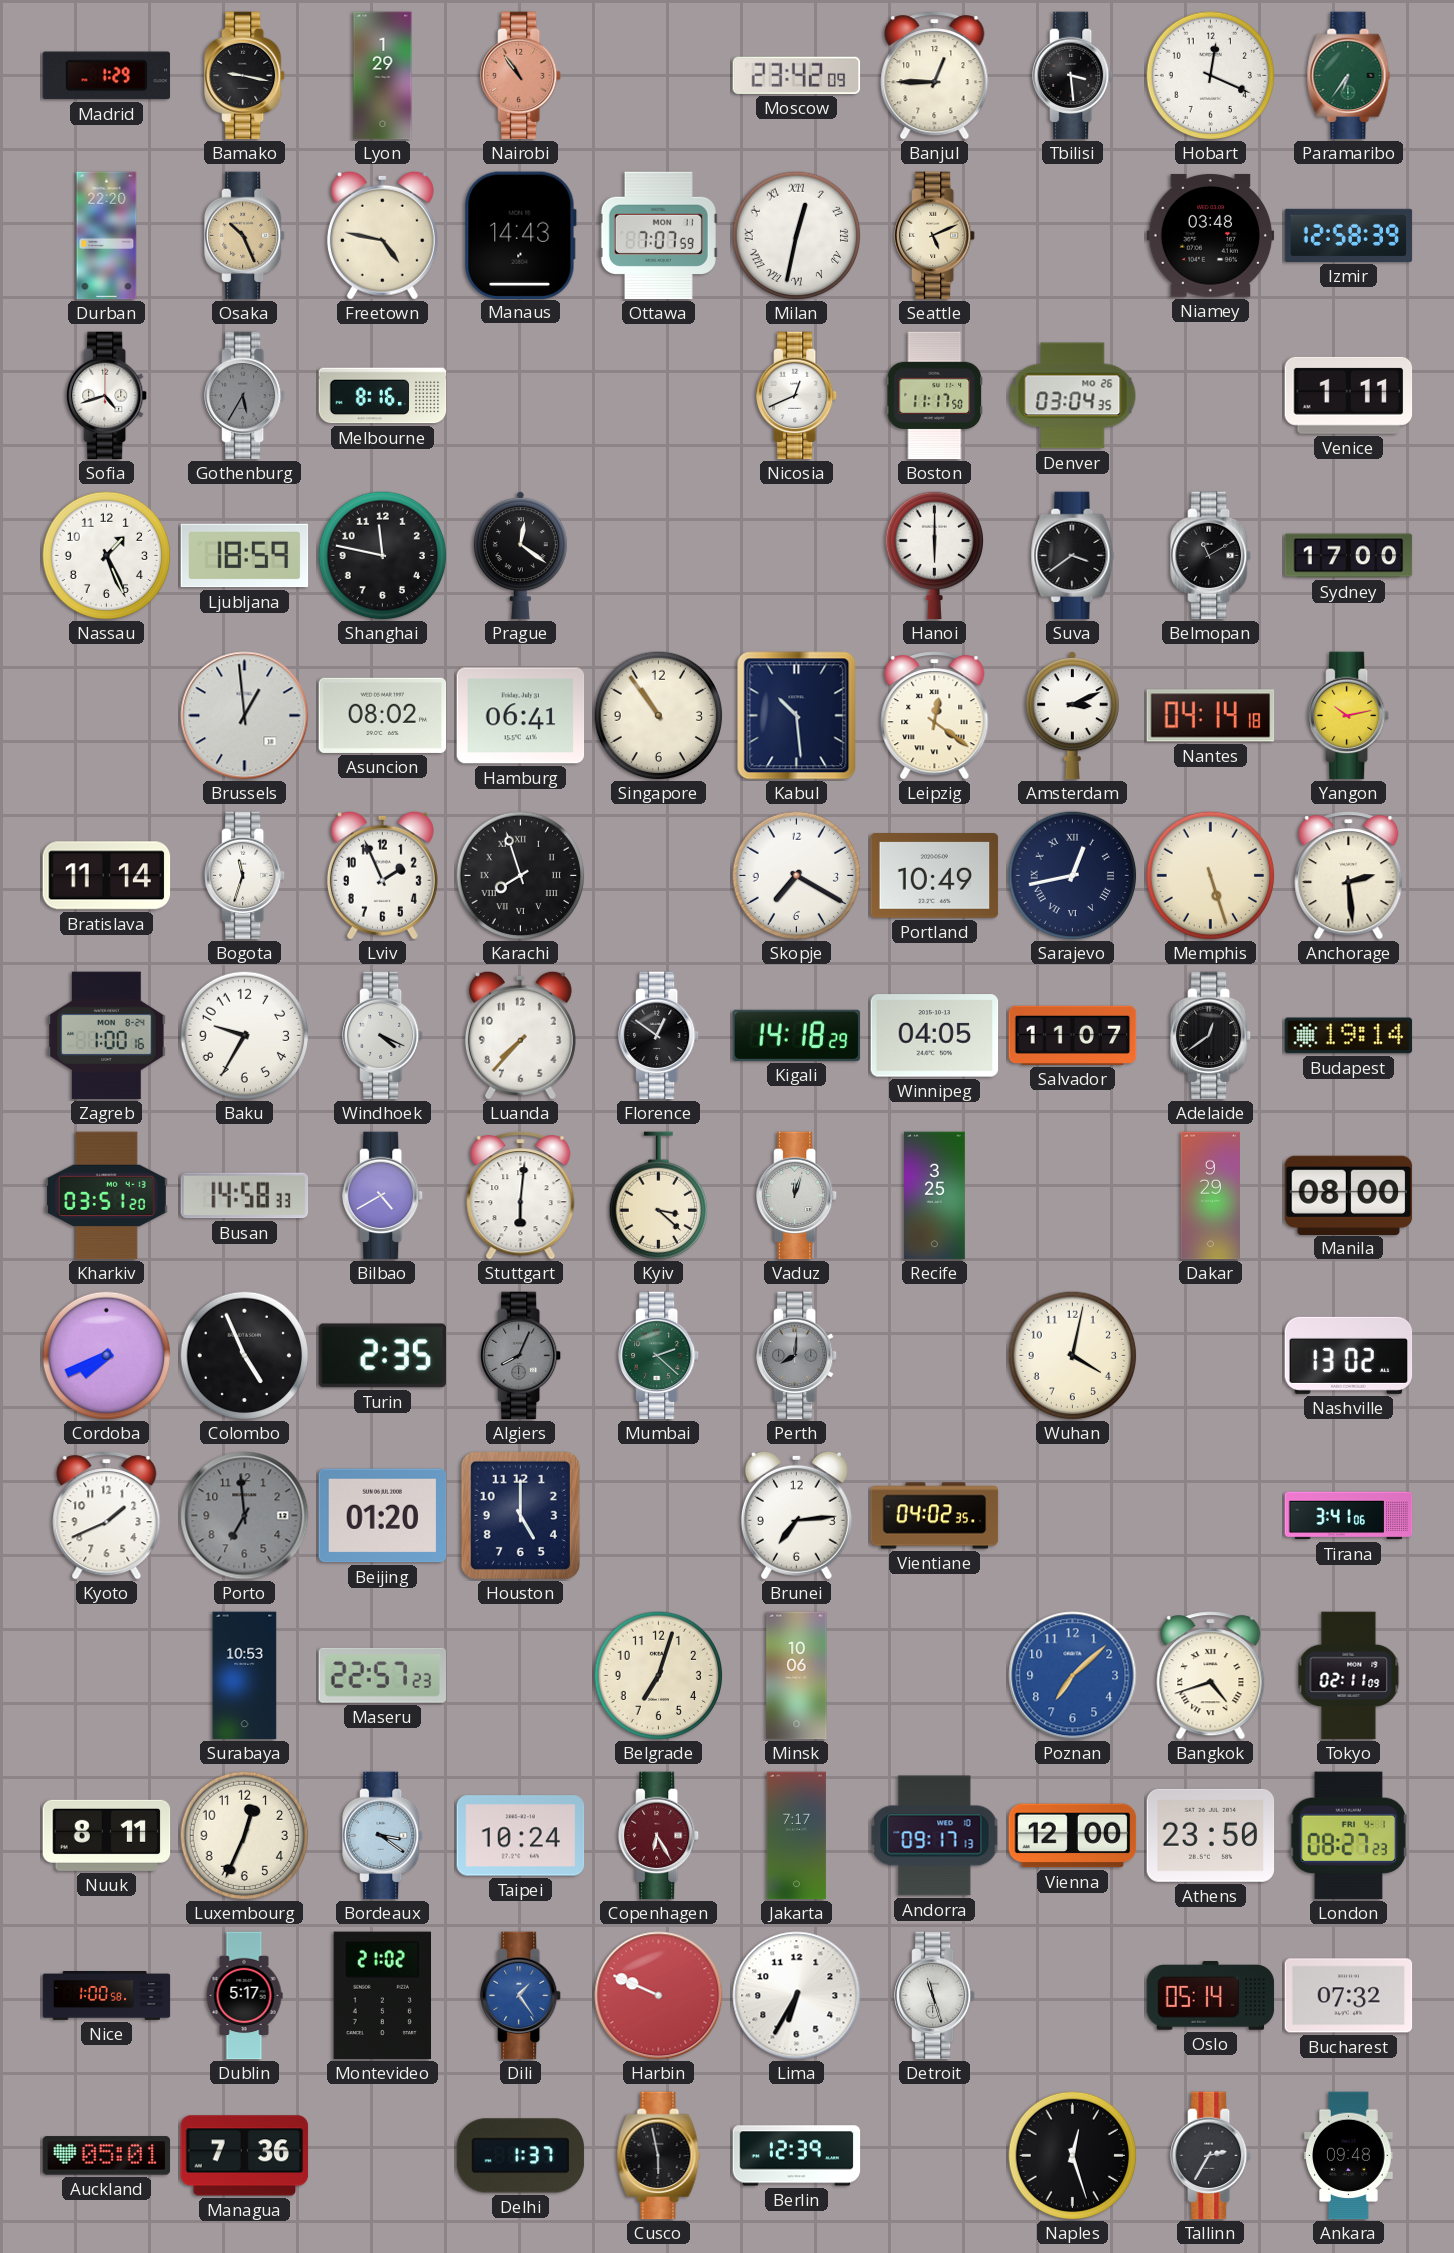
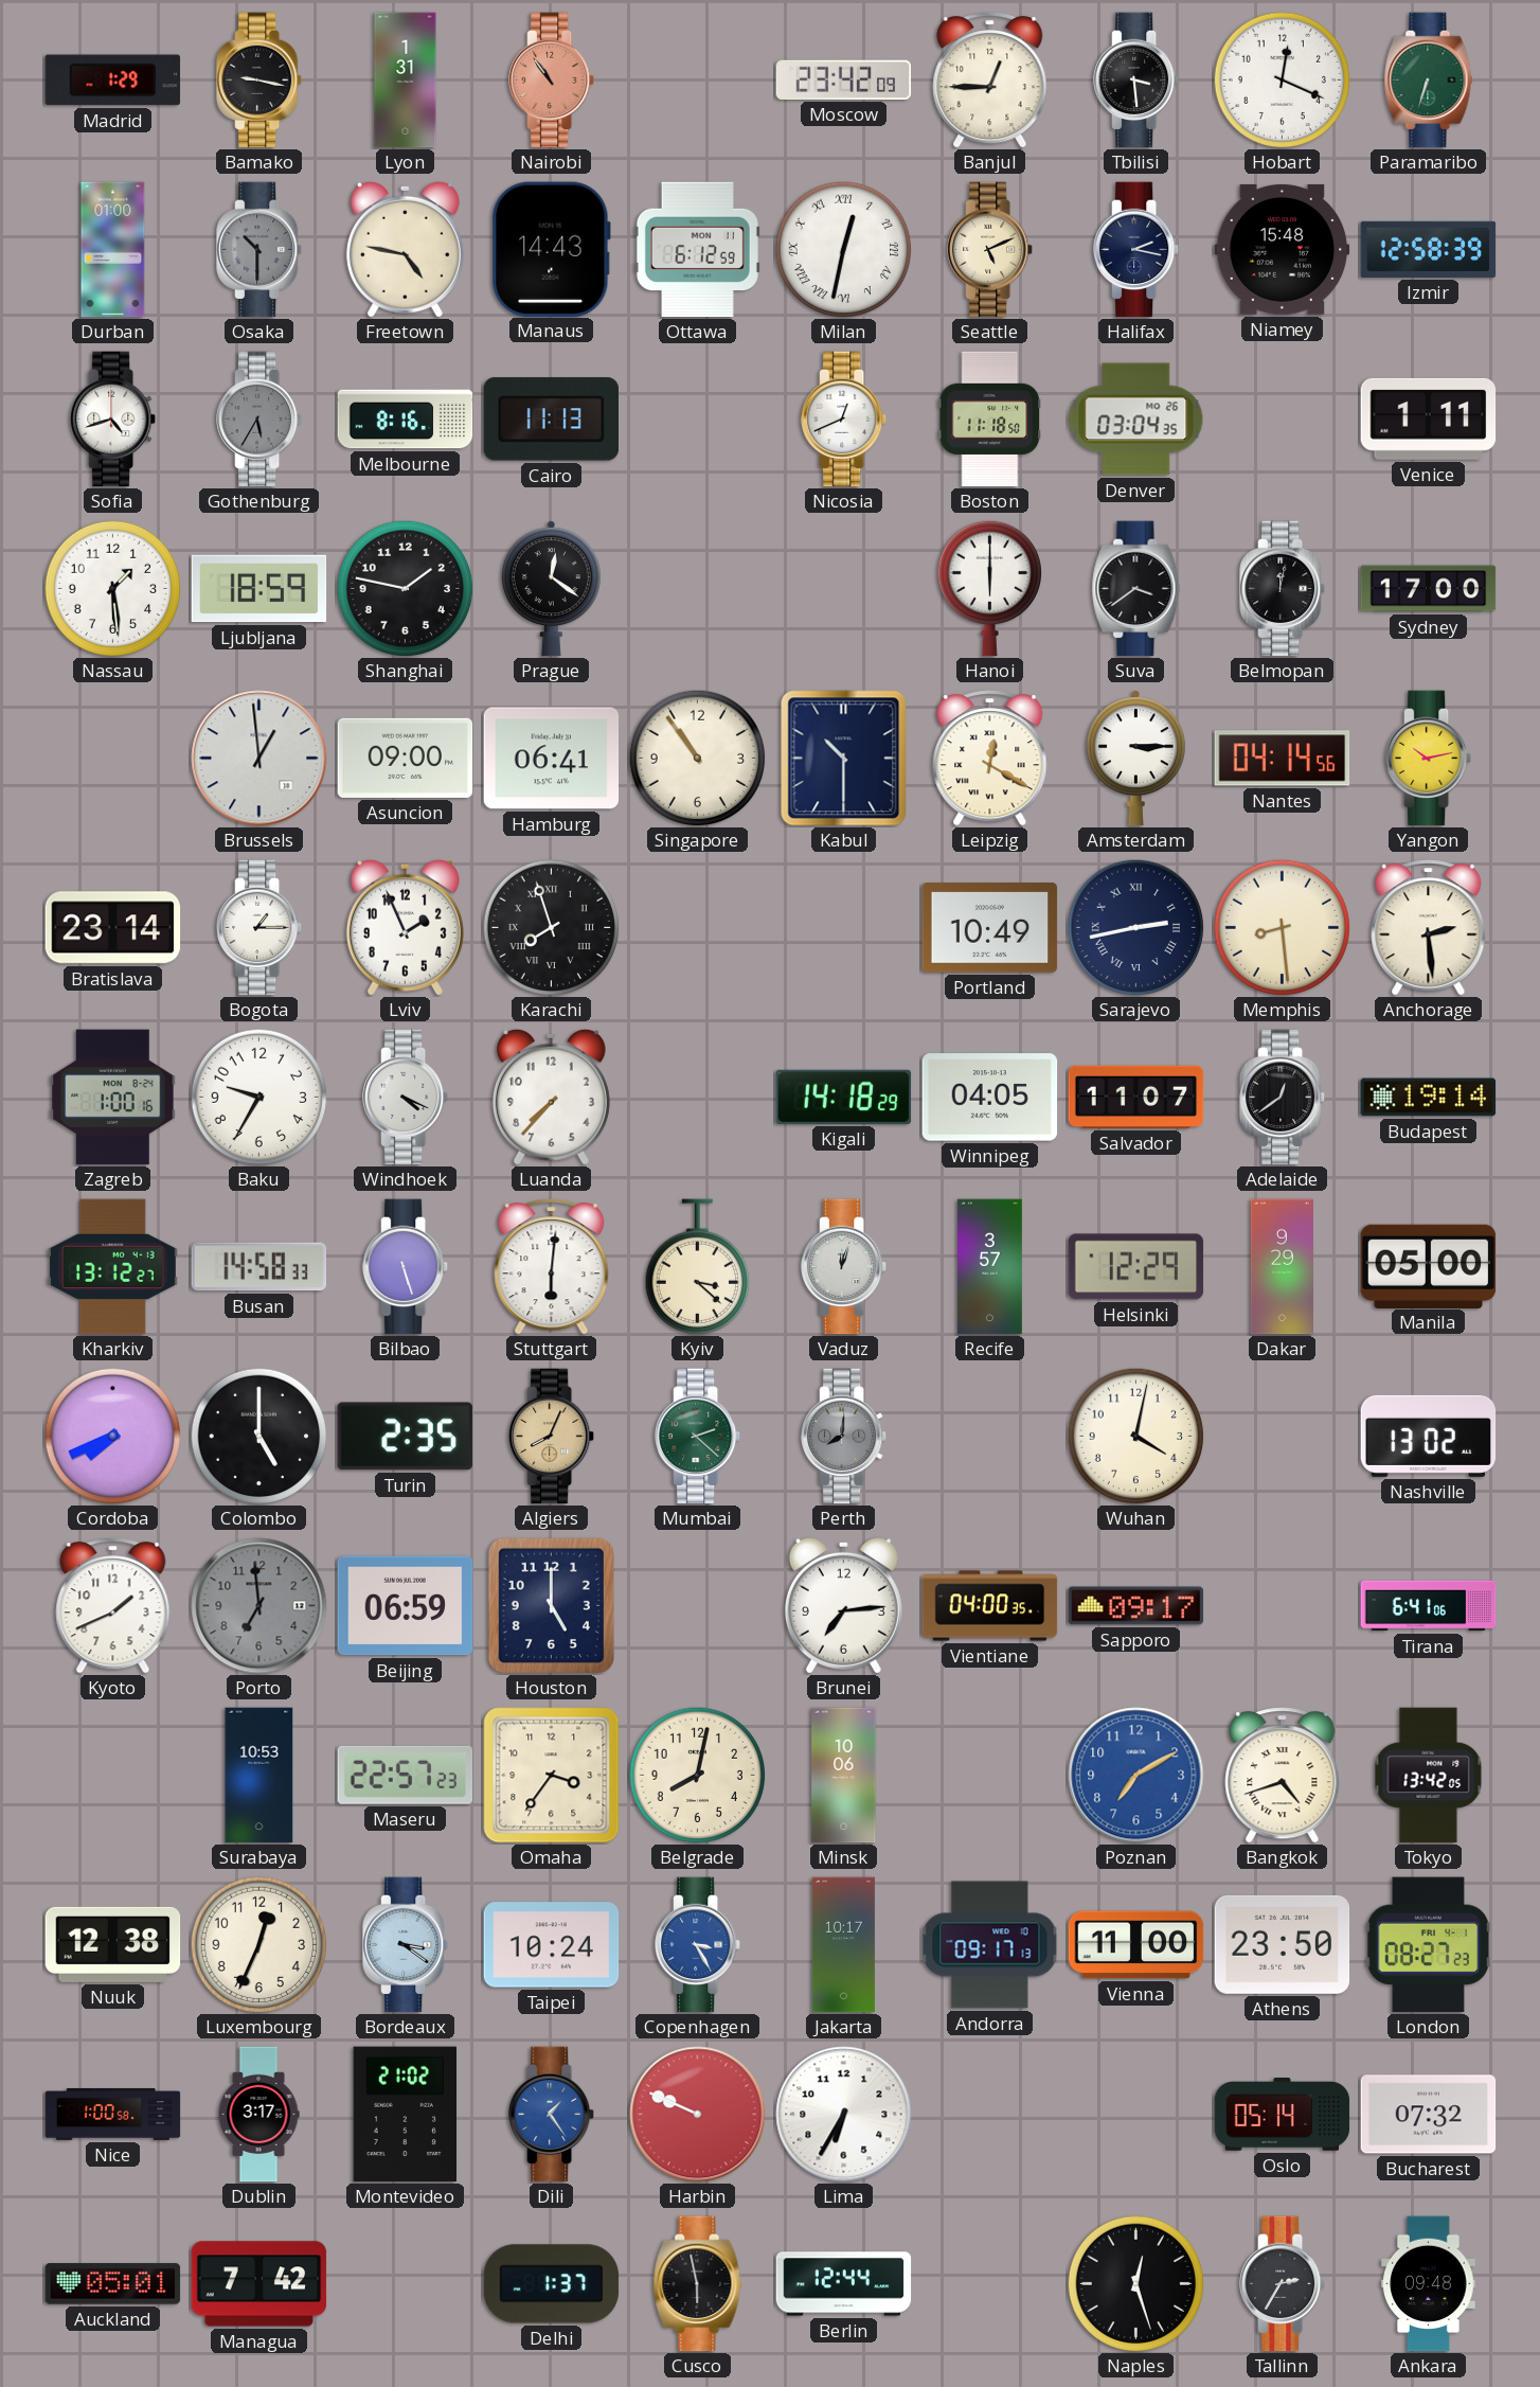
Lyon: 1:29 -> 1:31 (406, 81)
Paramaribo: 6:36 -> 6:33 (1429, 81)
Durban: 22:20 -> 01:00 (113, 250)
Osaka: 10:26 -> 10:30 (261, 250)
Osaka dial: champagne -> grey (261, 250)
Ottawa: 7:07 -> 6:12 (697, 250)
Halifax: none -> 2:17 (1138, 250)
Niamey: 03:48 -> 15:48 (1283, 250)
Cairo: none -> 11:13 (551, 420)
Boston: 11:17 -> 11:18 (990, 420)
Nassau: 1:26 -> 1:29 (112, 588)
Shanghai: 11:47 -> 1:47 (405, 588)
Belmopan: 11:10 -> 12:02 (1284, 589)
Asuncion: 08:02 -> 09:00 (406, 758)
Kabul: 10:29 -> 10:30 (844, 759)
Leipzig: 12:21 -> 12:20 (990, 759)
Amsterdam: 3:11 -> 3:15 (1135, 759)
Nantes: 04:14:18 -> 04:14:56 (1283, 759)
Bratislava: 11:14 -> 23:14 (113, 928)
Bogota: 11:33 -> 1:15 (261, 928)
Skopje: 7:20 -> none (796, 875)
Sarajevo: 12:43 -> 2:43 (1135, 927)
Memphis: 5:27 -> 8:29 (1282, 927)
Florence: 12:51 -> none (660, 1036)
Kharkiv: 03:51 -> 13:12 (112, 1267)
Bilbao: 4:40 -> 5:27 (407, 1267)
Recife: 3:25 -> 3:57 (990, 1267)
Helsinki: none -> 12:29 (1136, 1267)
Manila: 08:00 -> 05:00 (1429, 1266)
Colombo: 4:56 -> 5:00 (258, 1436)
Algiers dial: grey -> champagne (553, 1437)
Beijing: 01:20 -> 06:59 (406, 1606)
Vientiane: 04:02 -> 04:00 (990, 1606)
Sapporo: none -> 09:17 (1136, 1606)
Tirana: 3:41 -> 6:41 (1429, 1606)
Omaha: none -> 3:36 (552, 1776)
Belgrade: 7:03 -> 8:02 (697, 1775)
Poznan: 7:08 -> 7:10 (1136, 1776)
Tokyo: 02:11 -> 13:42 (1429, 1776)
Nuuk: 8:11 -> 12:38 (113, 1944)
Copenhagen: 6:25 -> 3:25 (699, 1945)
Copenhagen dial: burgundy -> blue (699, 1945)
Jakarta: 7:17 -> 10:17 (843, 1945)
Vienna: 12:00 -> 11:00 (1136, 1945)
Dublin: 5:17 -> 3:17 (258, 2115)
Detroit: 11:27 -> none (936, 1996)
Managua: 7:36 -> 7:42 (259, 2284)
Berlin: 12:39 -> 12:44 (844, 2284)
